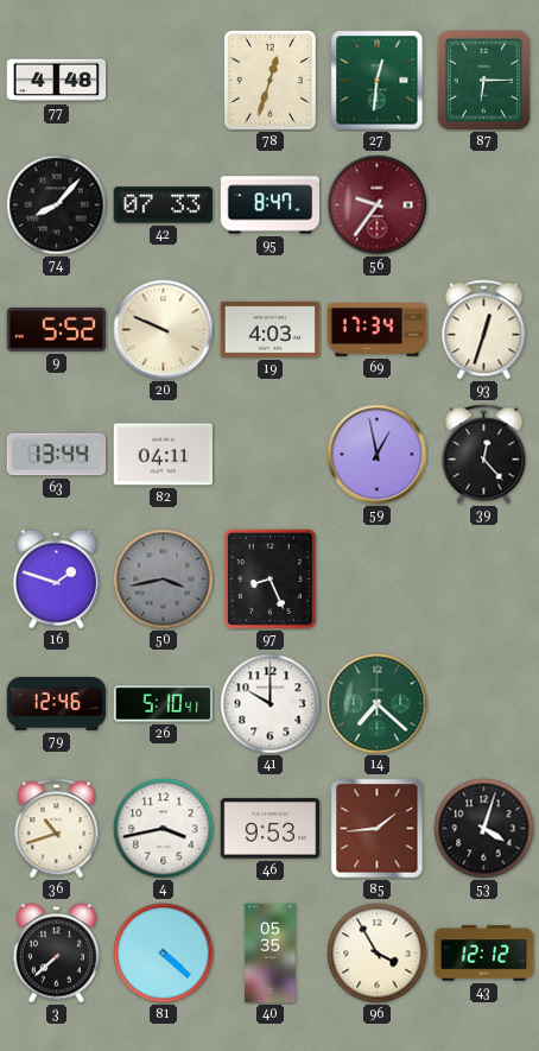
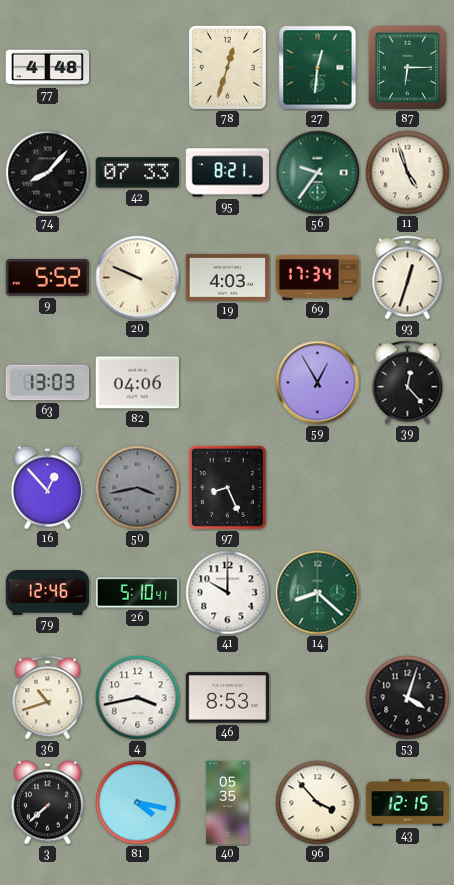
95: 8:47 -> 8:21 (228, 173)
56 dial: burgundy -> green (318, 173)
11: none -> 4:57 (408, 173)
63: 13:44 -> 13:03 (48, 383)
82: 04:11 -> 04:06 (138, 383)
59: 12:58 -> 12:55 (318, 383)
16: 1:48 -> 12:53 (47, 488)
14: 7:22 -> 8:22 (318, 593)
46: 9:53 -> 8:53 (228, 698)
85: 1:44 -> none (378, 829)
81: 4:22 -> 4:17 (138, 803)
96: 3:55 -> 3:53 (318, 803)
43: 12:12 -> 12:15 (408, 803)
